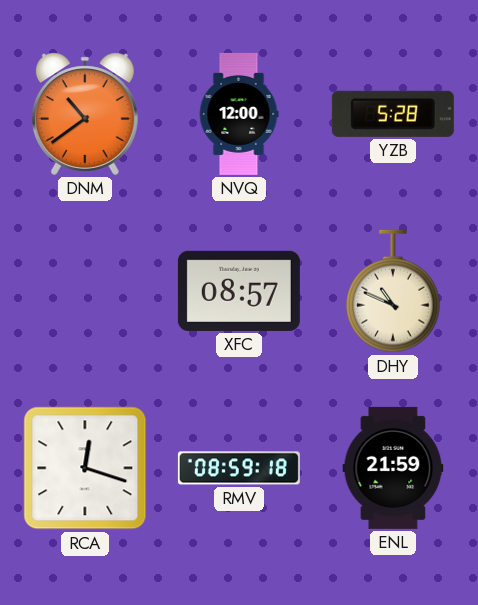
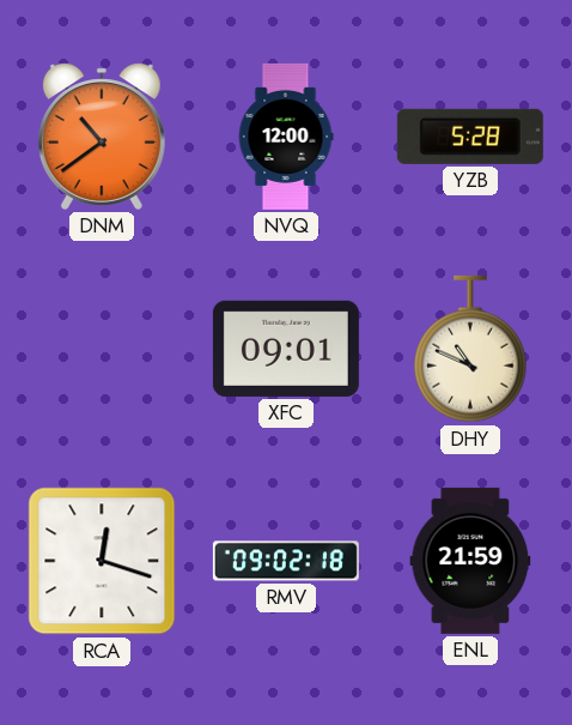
XFC: 08:57 -> 09:01 (286, 349)
RMV: 08:59 -> 09:02 (286, 561)
